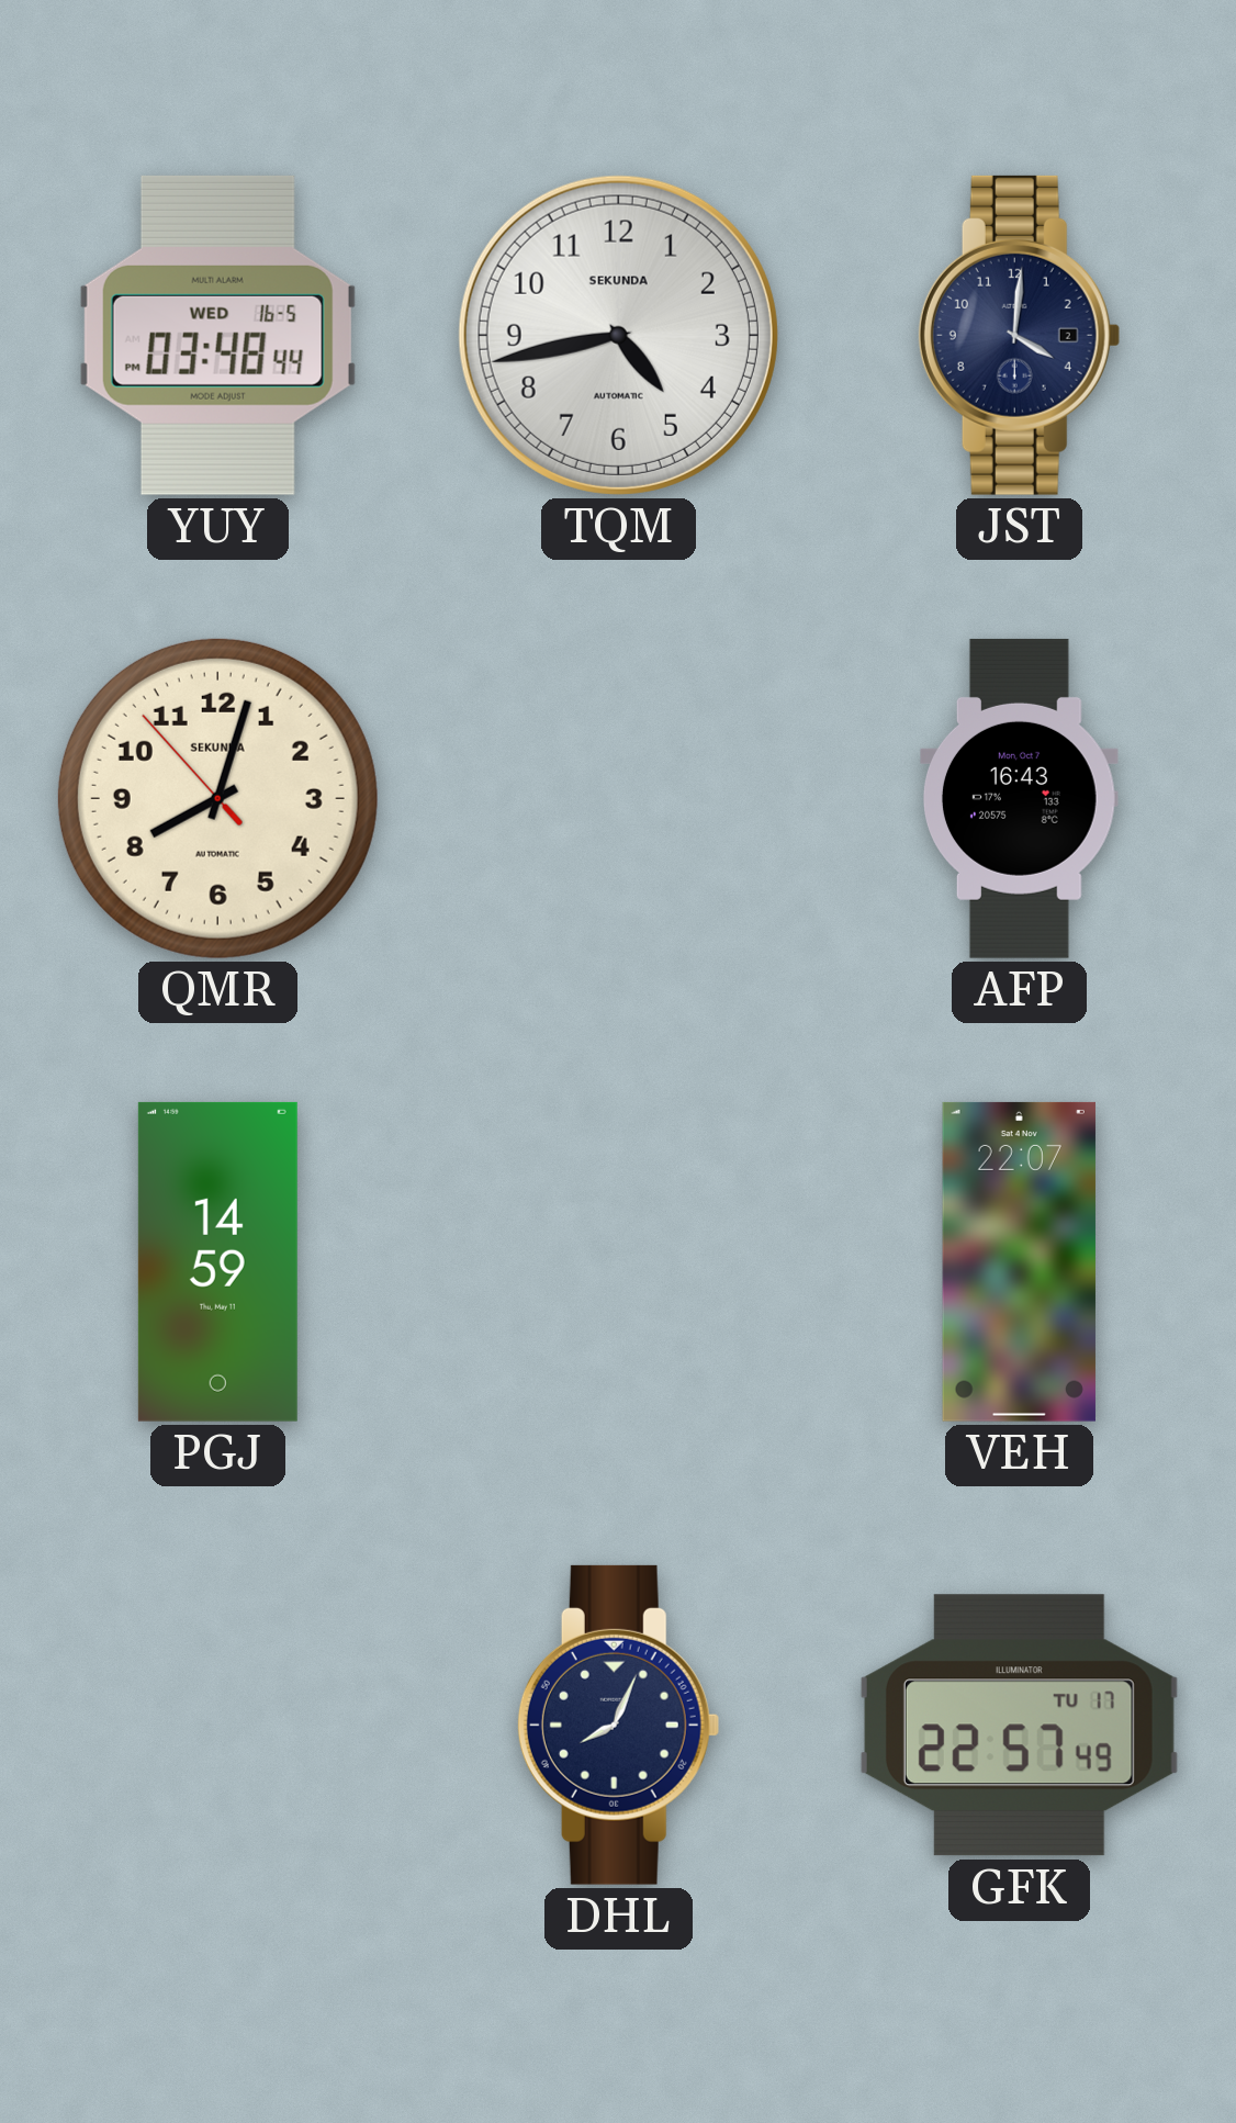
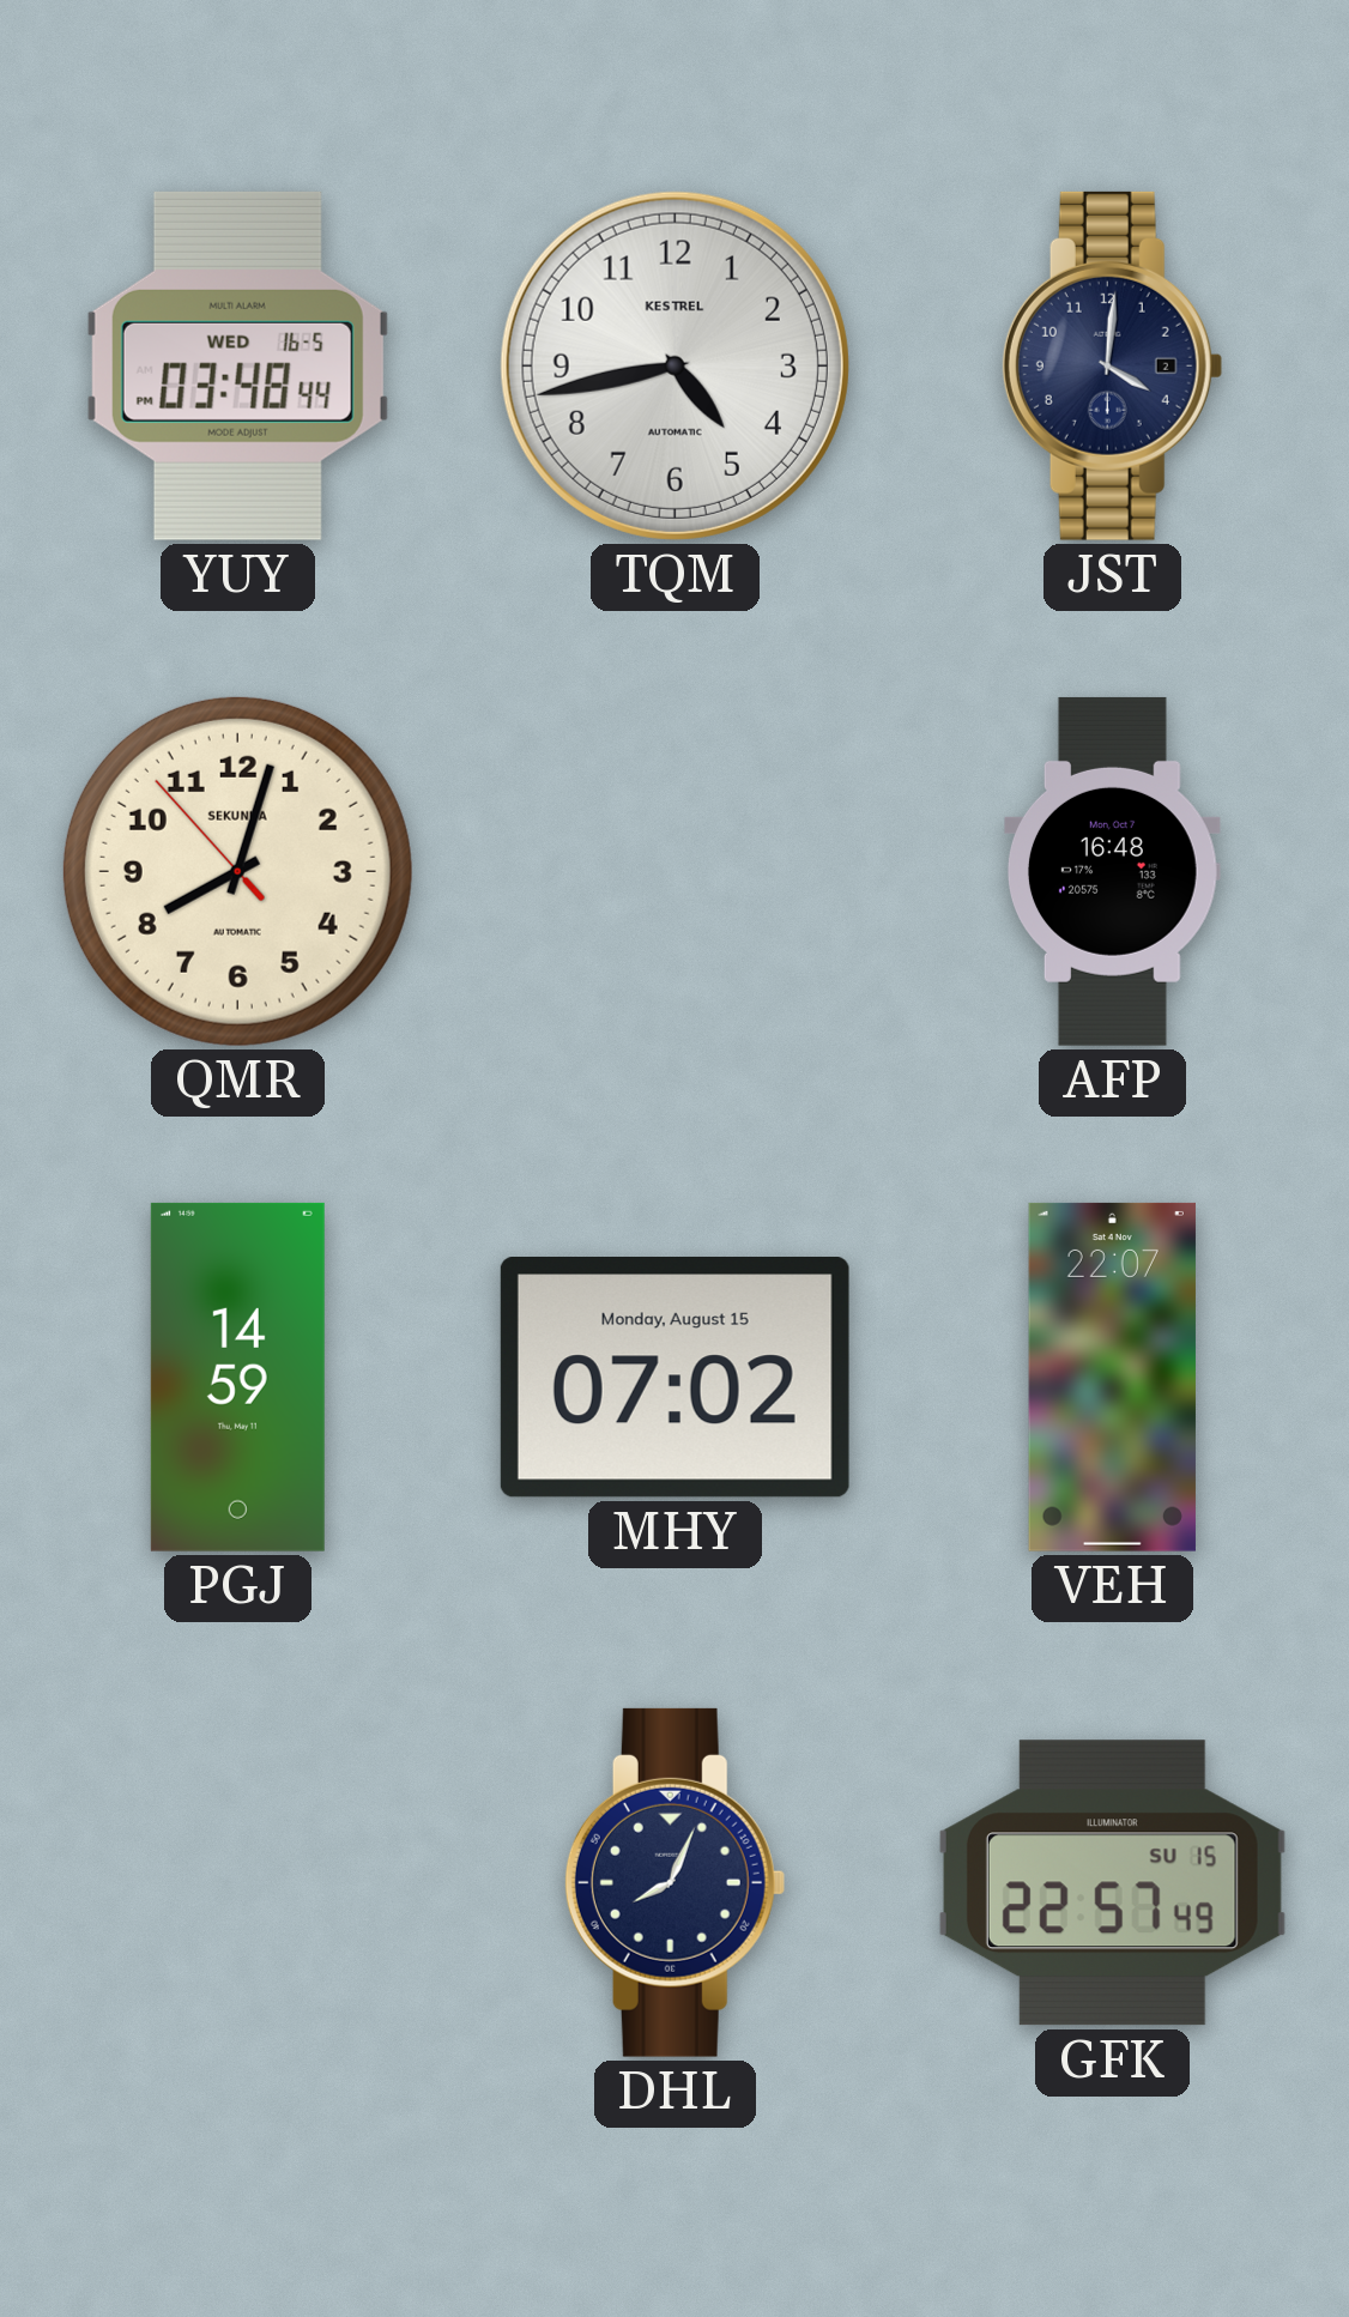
TQM brand: SEKUNDA -> KESTREL (674, 365)
AFP: 16:43 -> 16:48 (1112, 871)
MHY: none -> 07:02 (674, 1378)
GFK date: TU 17 -> SU 15 (1112, 1883)
